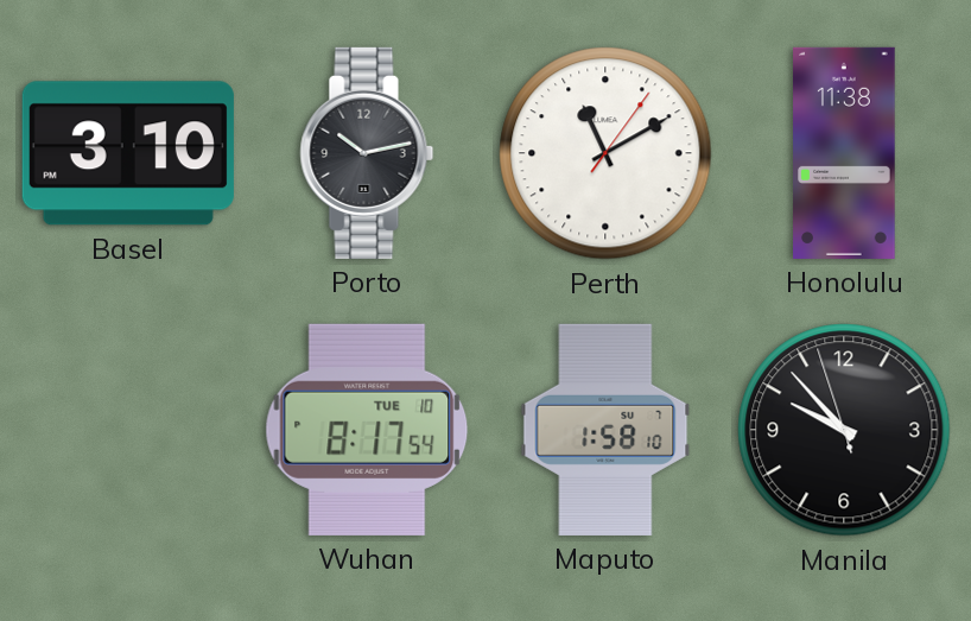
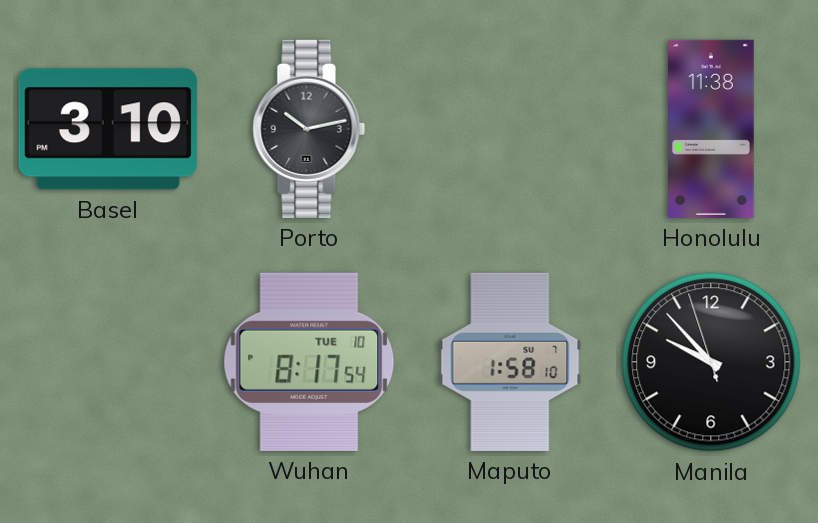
Perth: 11:10 -> none (605, 153)
